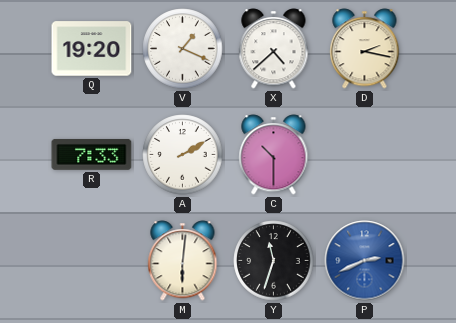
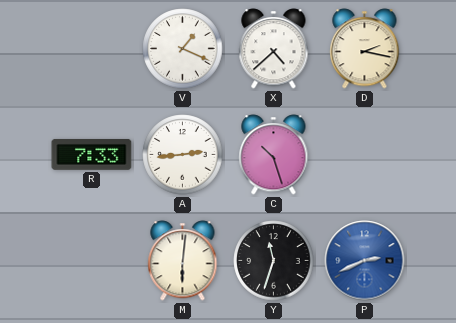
Q: 19:20 -> none (92, 49)
A: 2:10 -> 2:44 (183, 155)
C: 10:30 -> 10:27 (274, 155)
